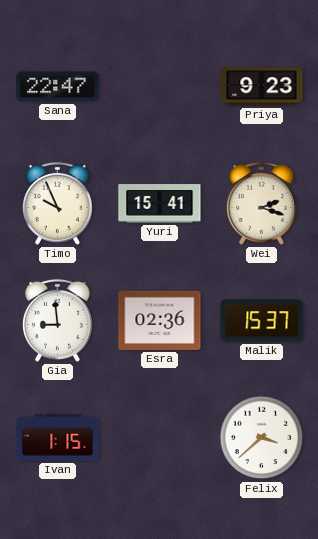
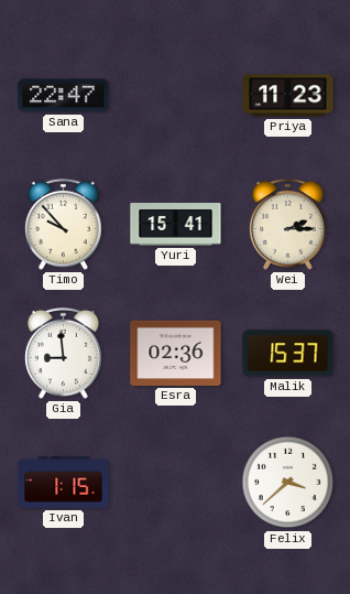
Priya: 9:23 -> 11:23 (288, 96)
Timo: 9:56 -> 9:53 (64, 224)
Wei: 2:18 -> 2:15 (288, 224)
